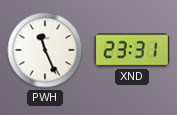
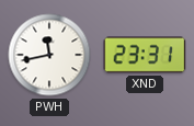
PWH: 11:26 -> 11:43 (49, 55)
